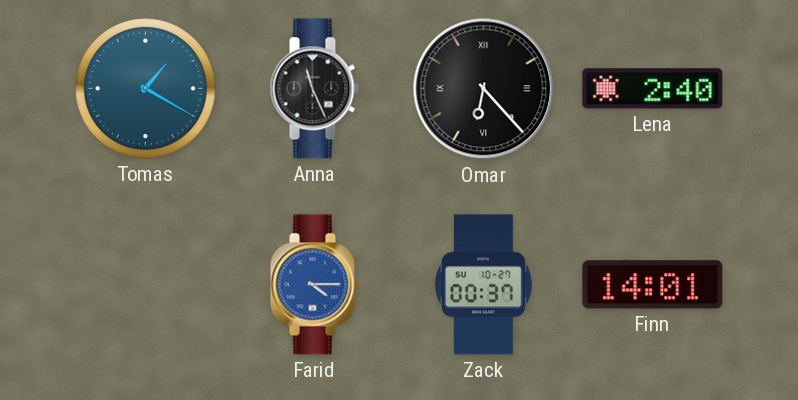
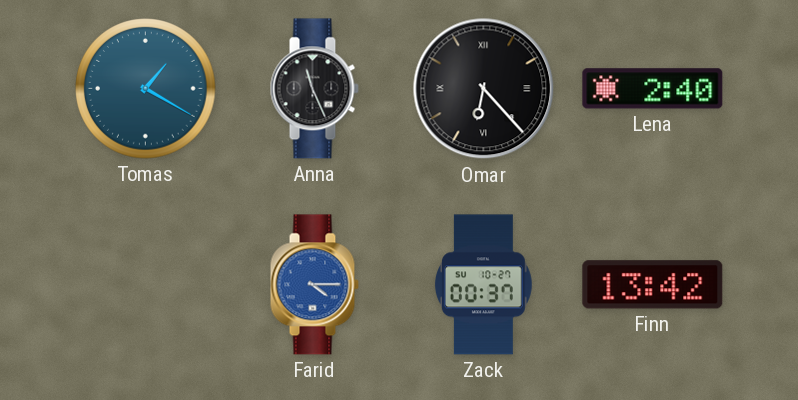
Finn: 14:01 -> 13:42 (653, 285)
